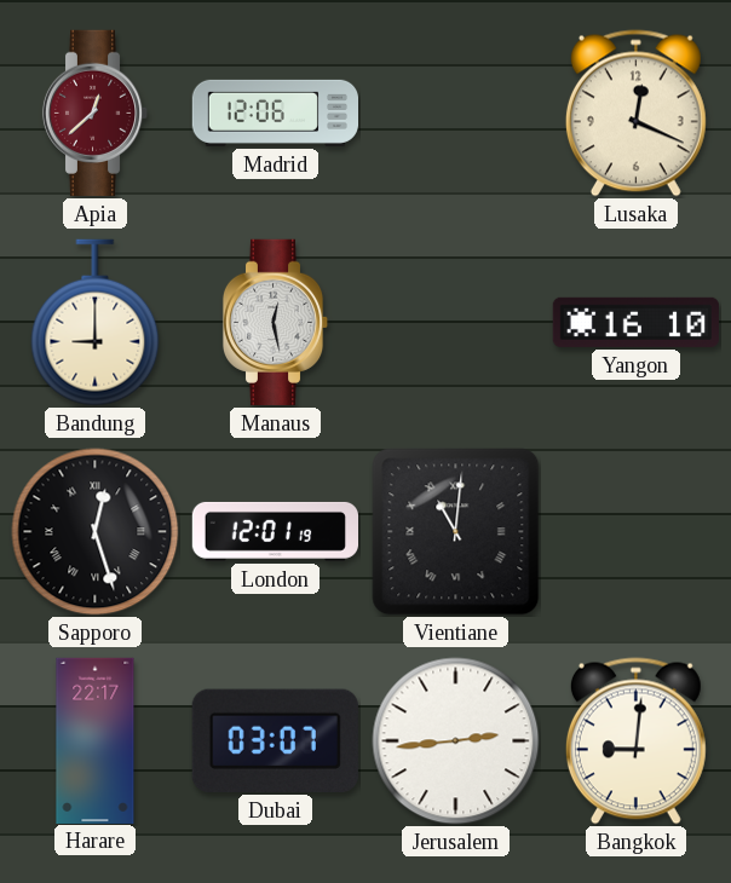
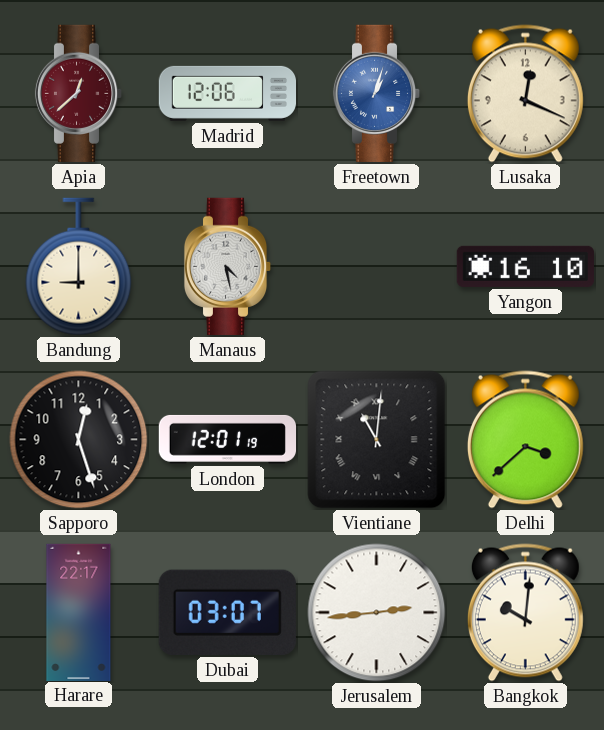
Freetown: none -> 1:03 (377, 93)
Manaus: 12:28 -> 4:28 (228, 266)
Sapporo numerals: Roman -> Arabic (79, 440)
Delhi: none -> 3:38 (525, 440)
Bangkok: 9:01 -> 10:01 (525, 613)
